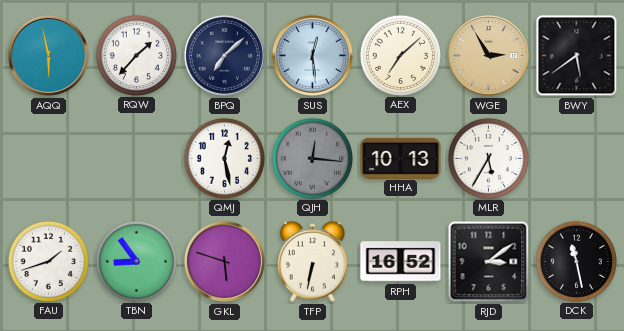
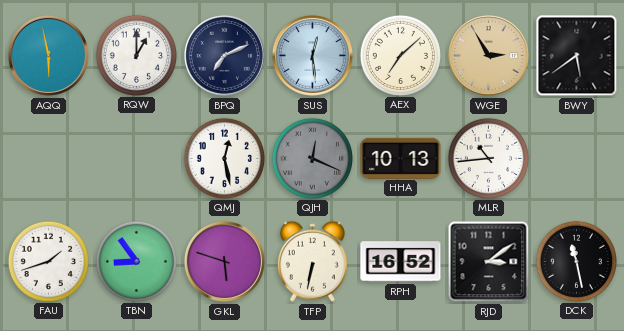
RQW: 1:37 -> 1:00 (136, 55)
BPQ: 7:08 -> 7:11 (224, 55)
QJH: 12:16 -> 12:19 (312, 158)
MLR: 5:35 -> 10:44 (488, 158)
